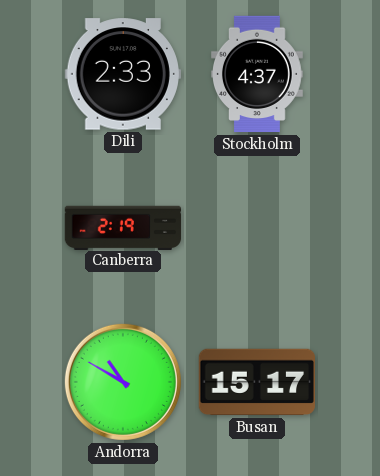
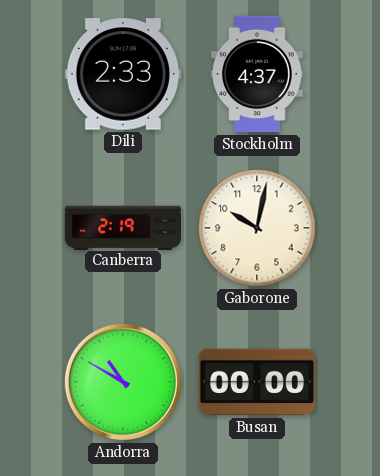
Gaborone: none -> 10:02 (257, 228)
Busan: 15:17 -> 00:00 (256, 382)
